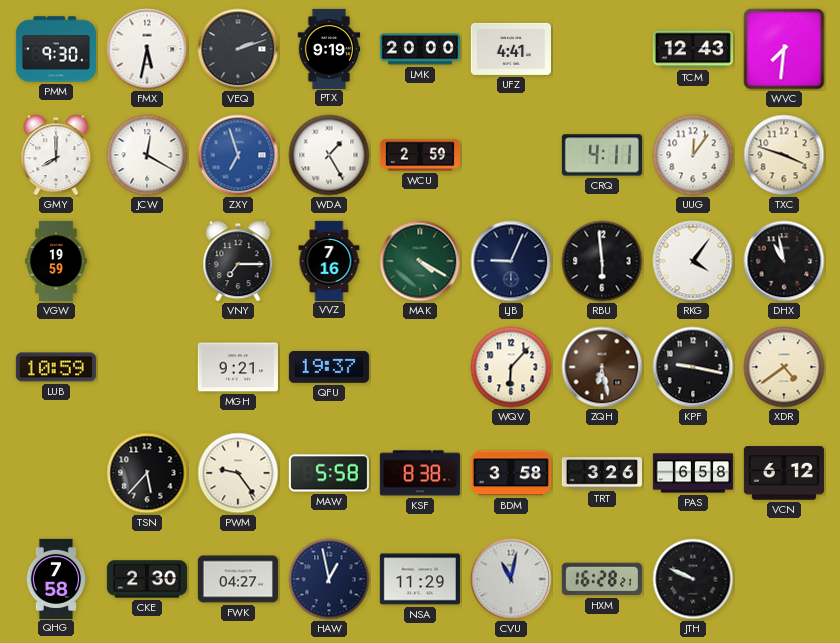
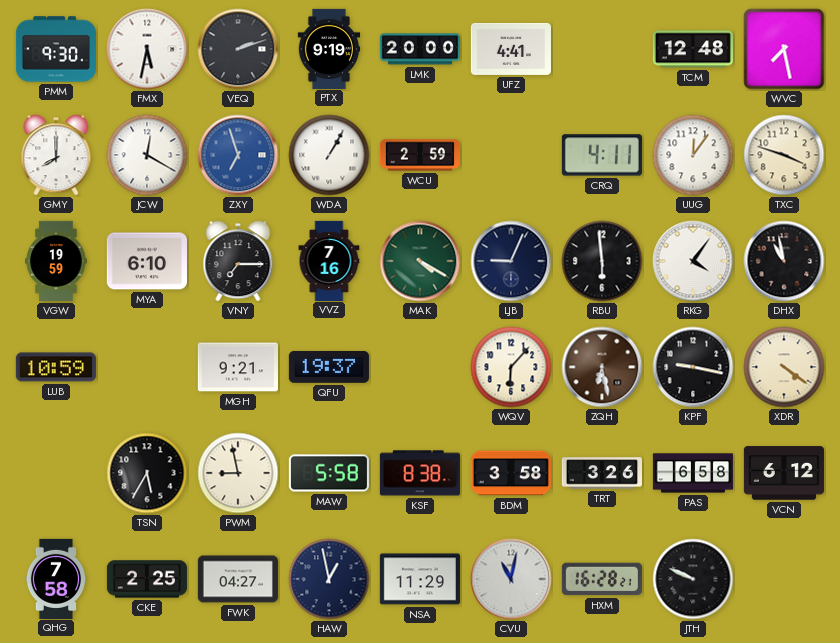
TCM: 12:43 -> 12:48 (693, 49)
WVC: 7:31 -> 7:28 (784, 49)
WDA: 1:25 -> 1:05 (329, 155)
MYA: none -> 6:10 (147, 261)
XDR: 4:39 -> 4:21 (784, 367)
TSN: 5:37 -> 5:35 (147, 473)
PWM: 9:24 -> 8:58 (238, 473)
CKE: 2:30 -> 2:25 (147, 579)
